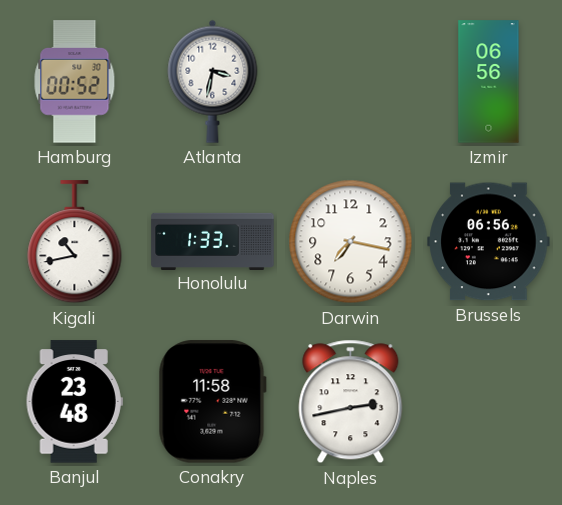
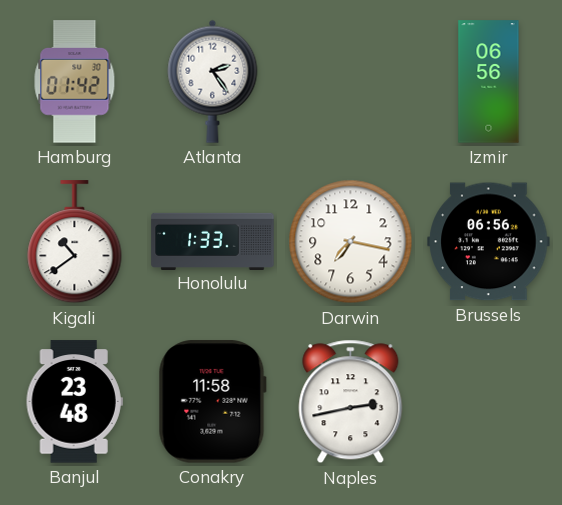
Hamburg: 00:52 -> 01:42 (75, 82)
Atlanta: 3:32 -> 2:24 (213, 81)
Kigali: 10:43 -> 10:39 (75, 242)
